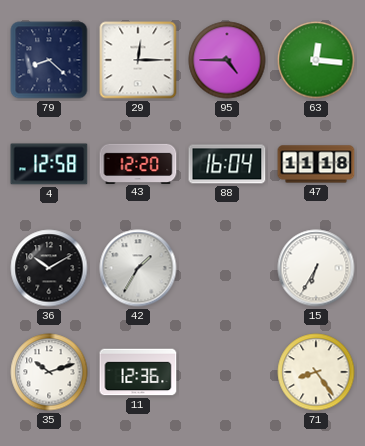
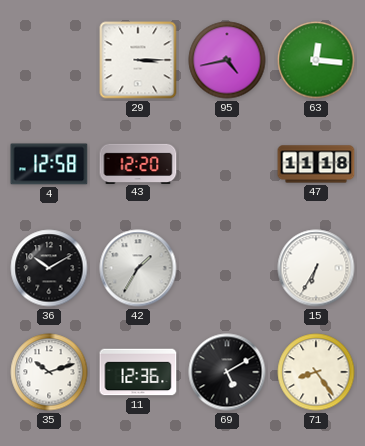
79: 8:22 -> none (49, 60)
29: 12:15 -> 3:15 (138, 60)
95: 4:45 -> 4:43 (227, 60)
88: 16:04 -> none (227, 164)
69: none -> 5:10 (227, 372)
